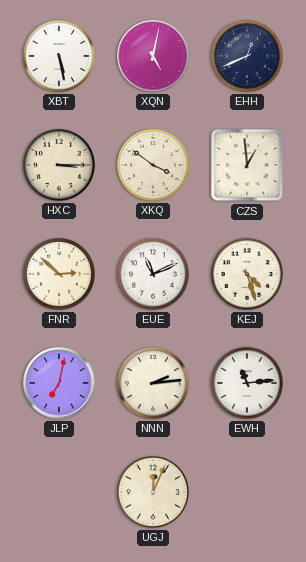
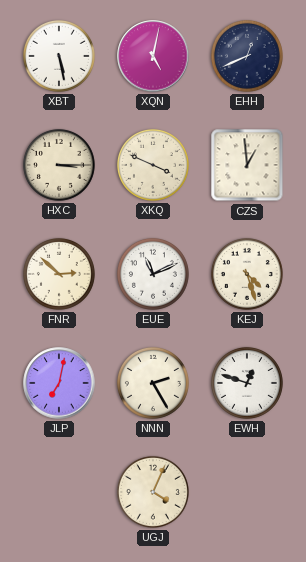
XKQ: 3:51 -> 3:49 (153, 165)
NNN: 2:14 -> 2:25 (153, 383)
EWH: 11:14 -> 12:48 (247, 383)
UGJ: 12:04 -> 4:04 (153, 492)
